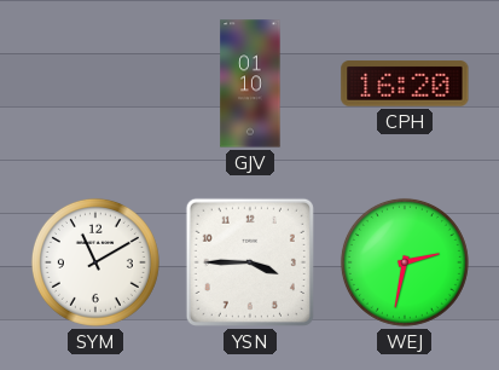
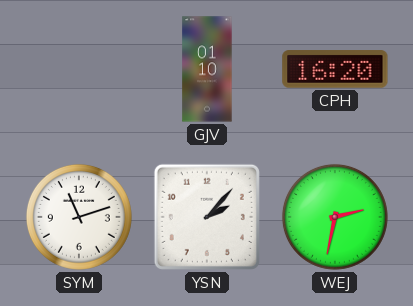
SYM: 11:10 -> 11:12 (79, 217)
YSN: 3:45 -> 2:07 (207, 217)
